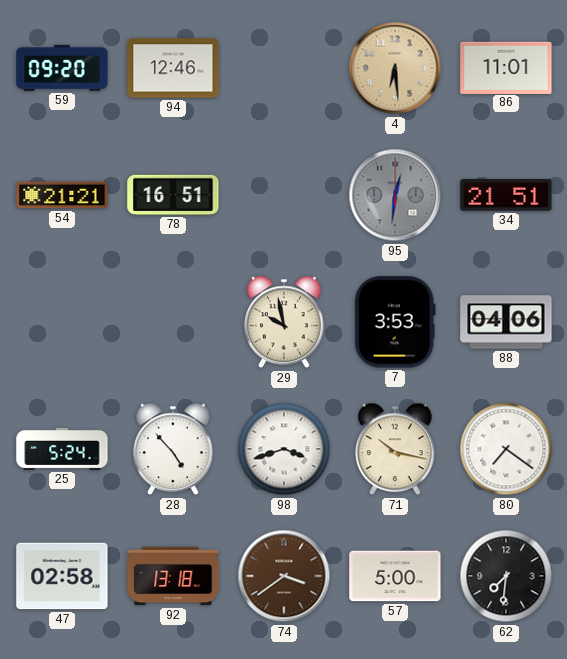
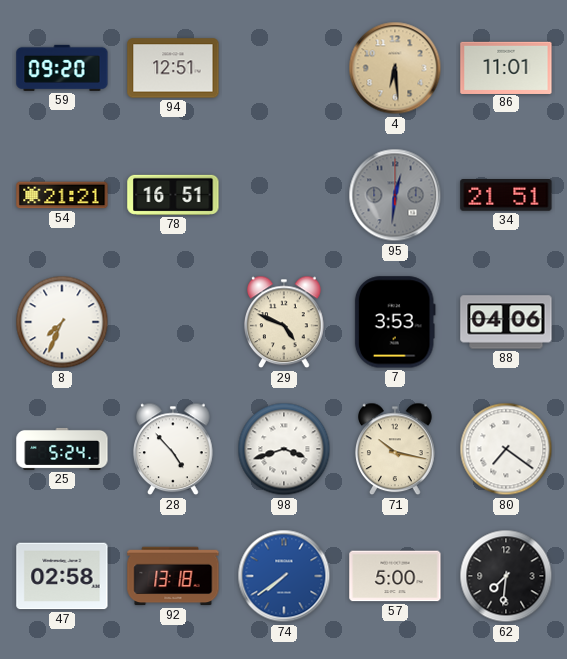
94: 12:46 -> 12:51 (173, 68)
8: none -> 7:34 (62, 322)
29: 9:58 -> 4:49 (285, 322)
74: 3:39 -> 7:39 (284, 576)
74 dial: brown -> blue (284, 576)
